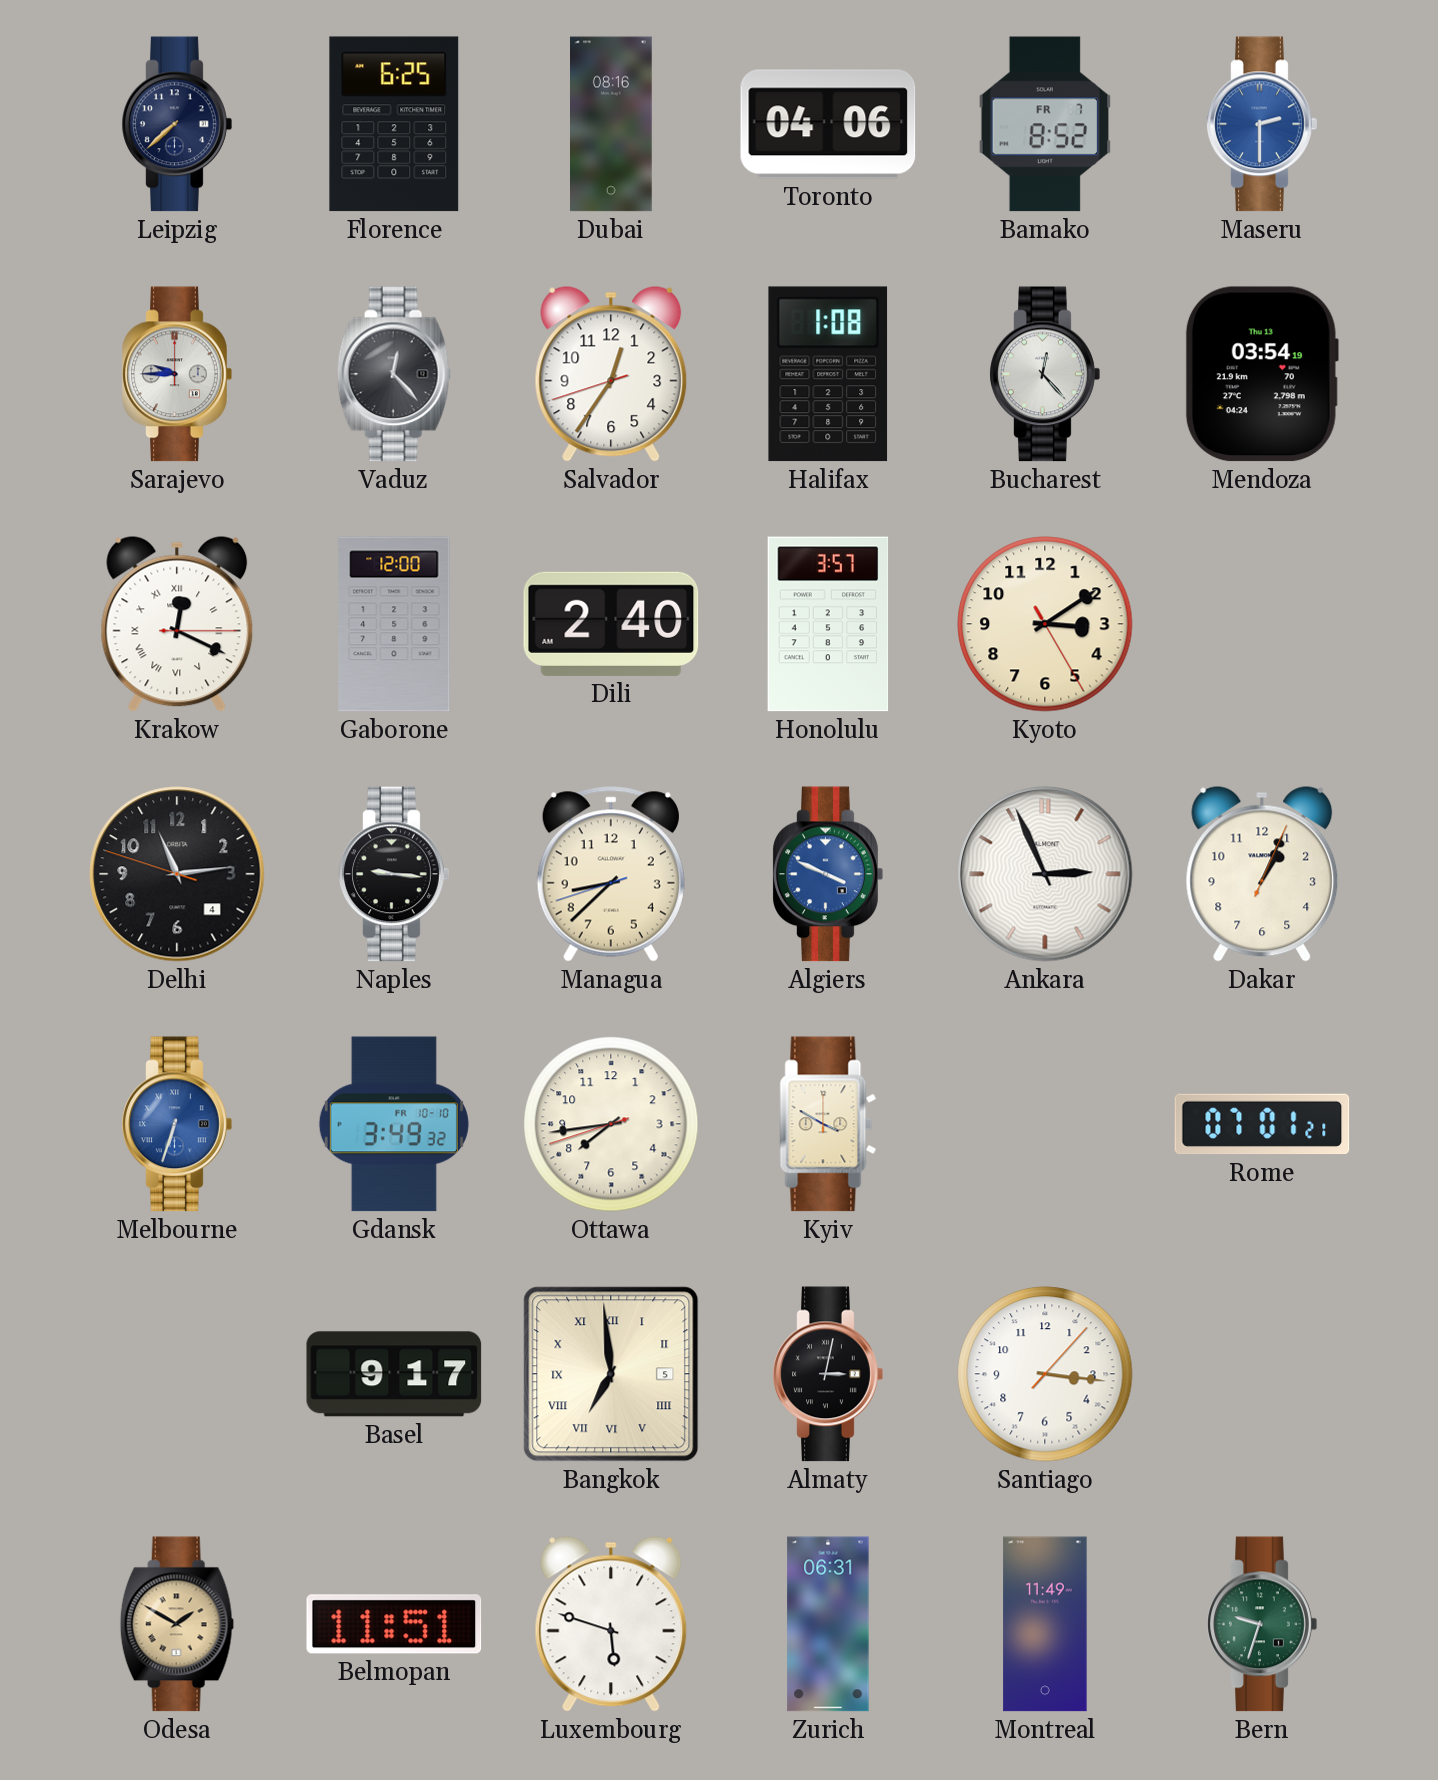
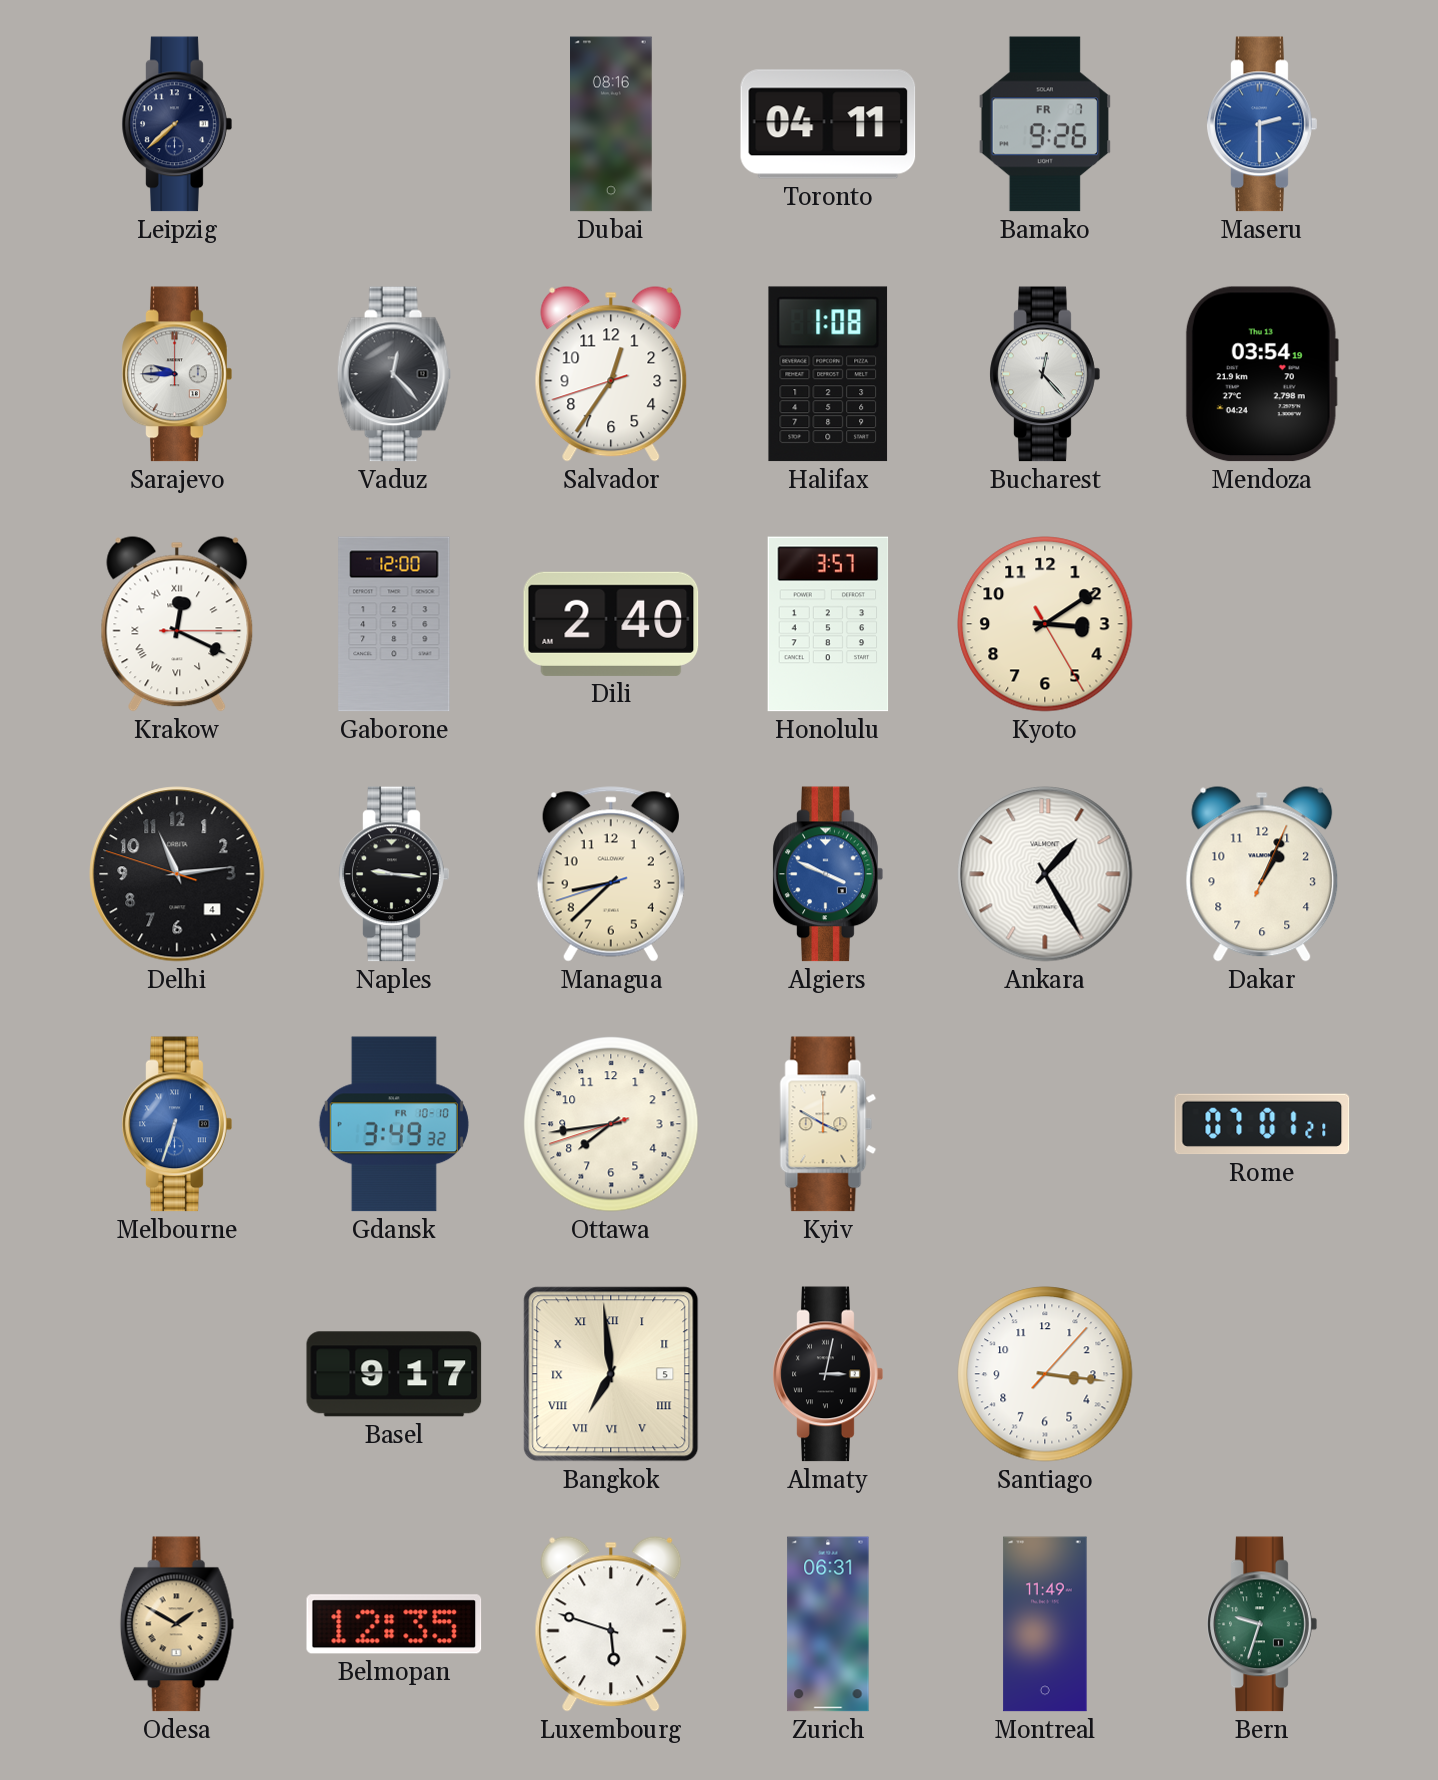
Florence: 6:25 -> none (394, 124)
Toronto: 04:06 -> 04:11 (828, 124)
Bamako: 8:52 -> 9:26 (1044, 124)
Ankara: 2:56 -> 1:25 (1045, 874)
Belmopan: 11:51 -> 12:35 (394, 1624)
